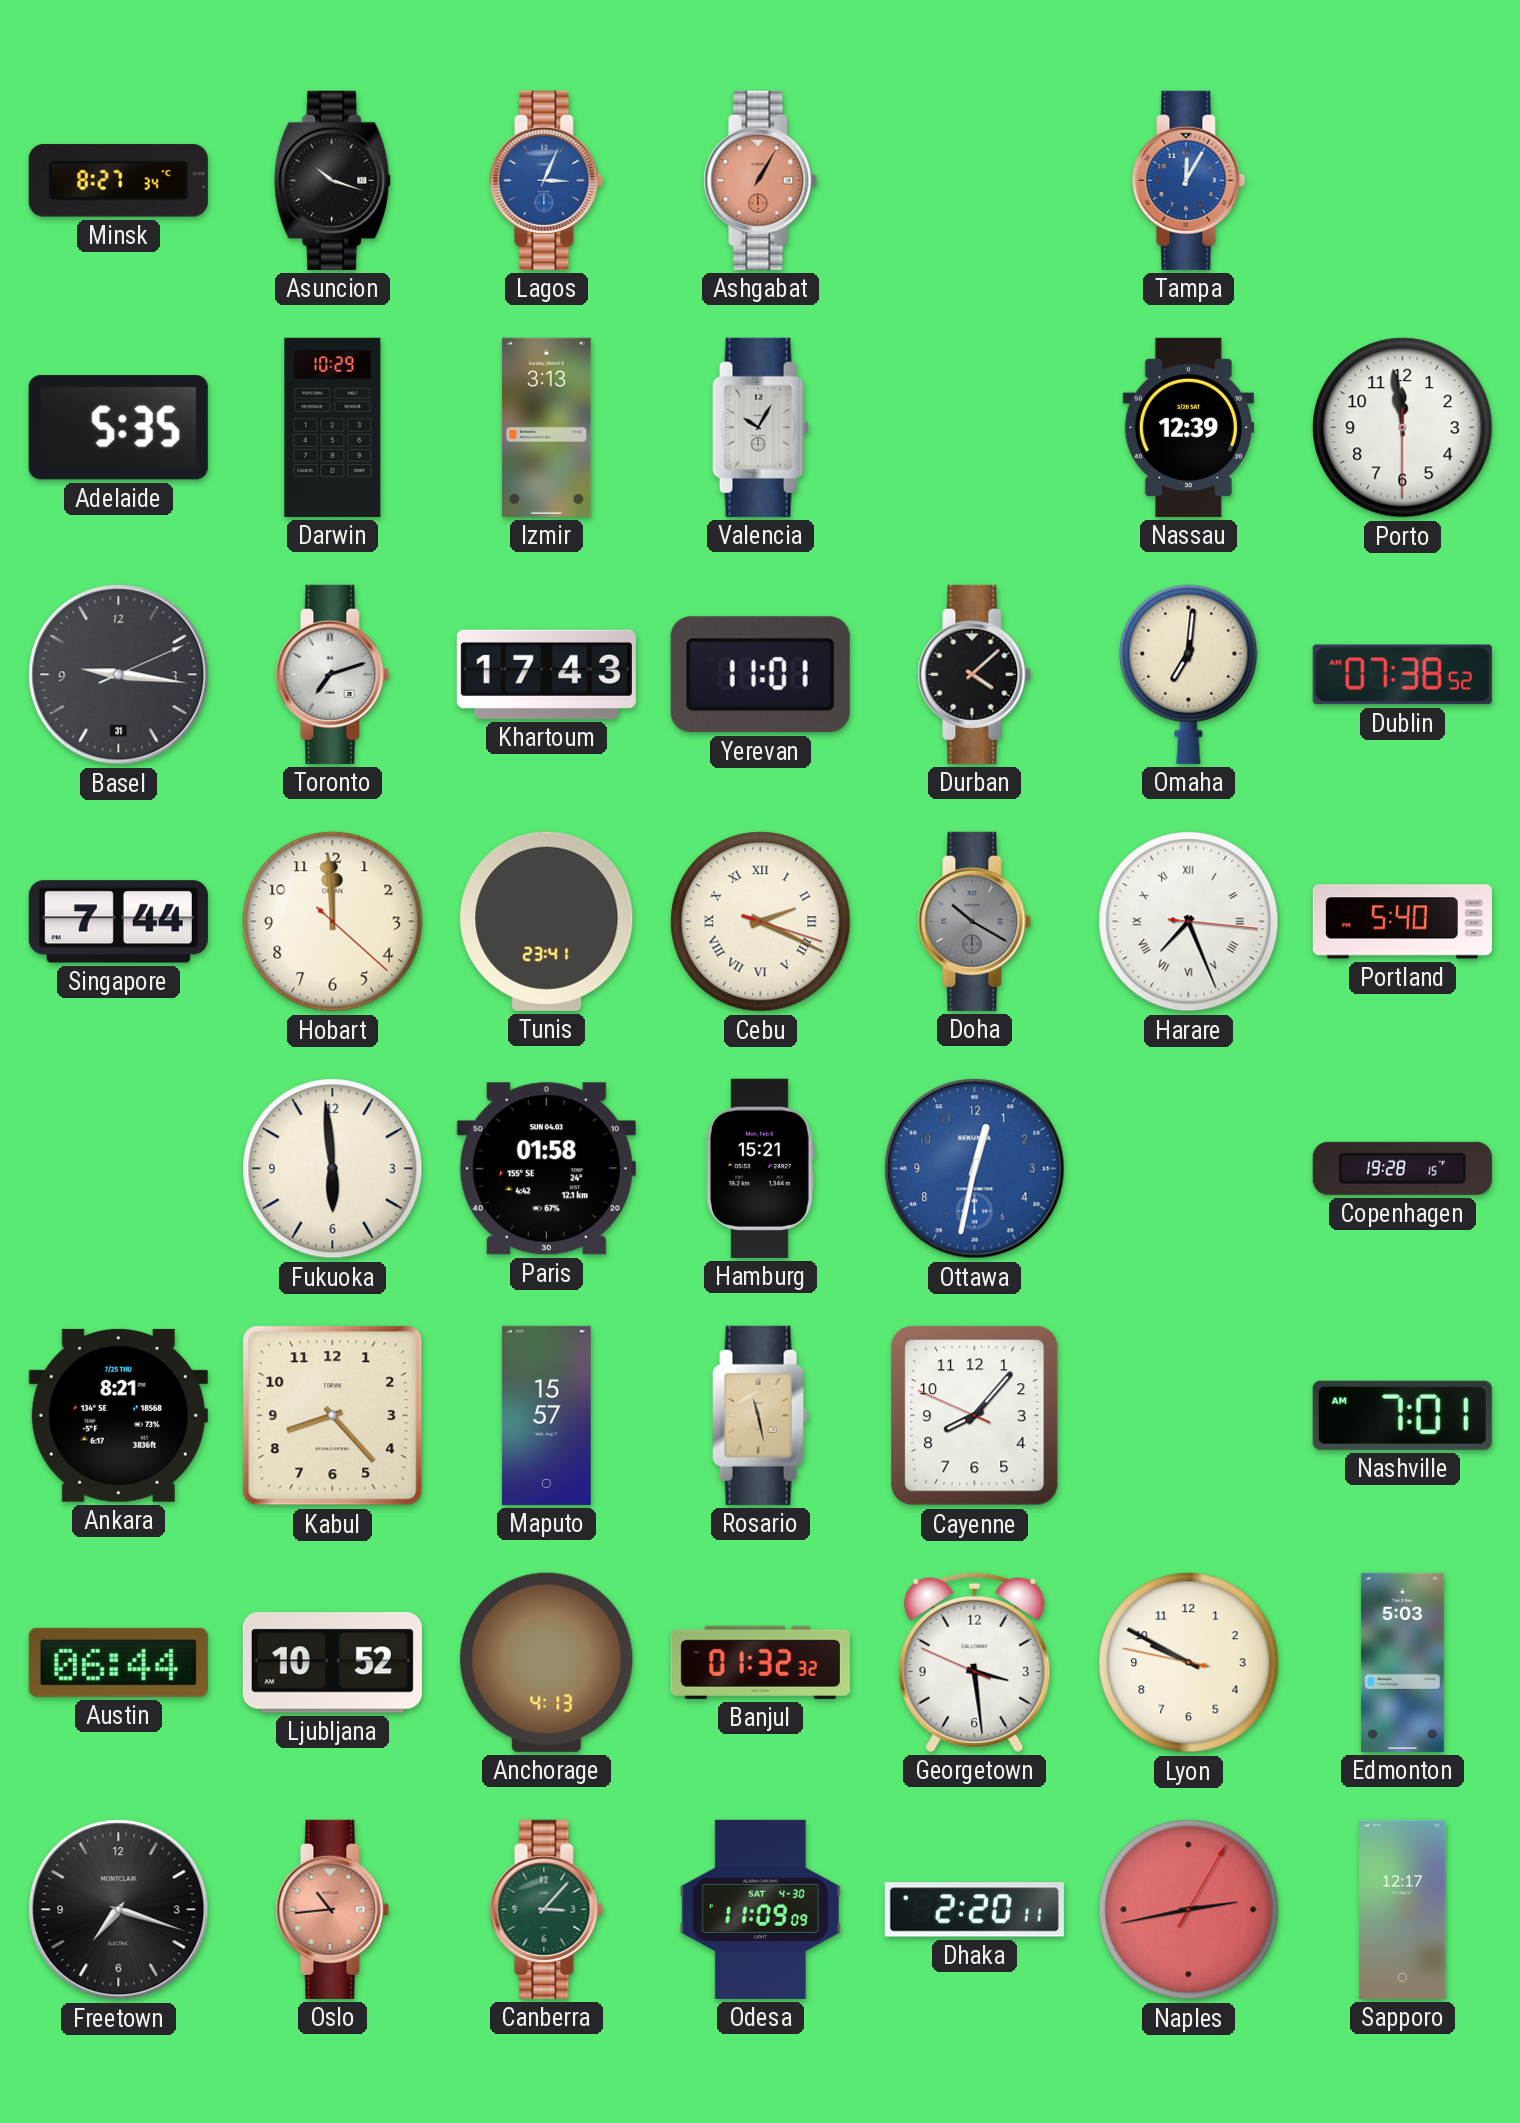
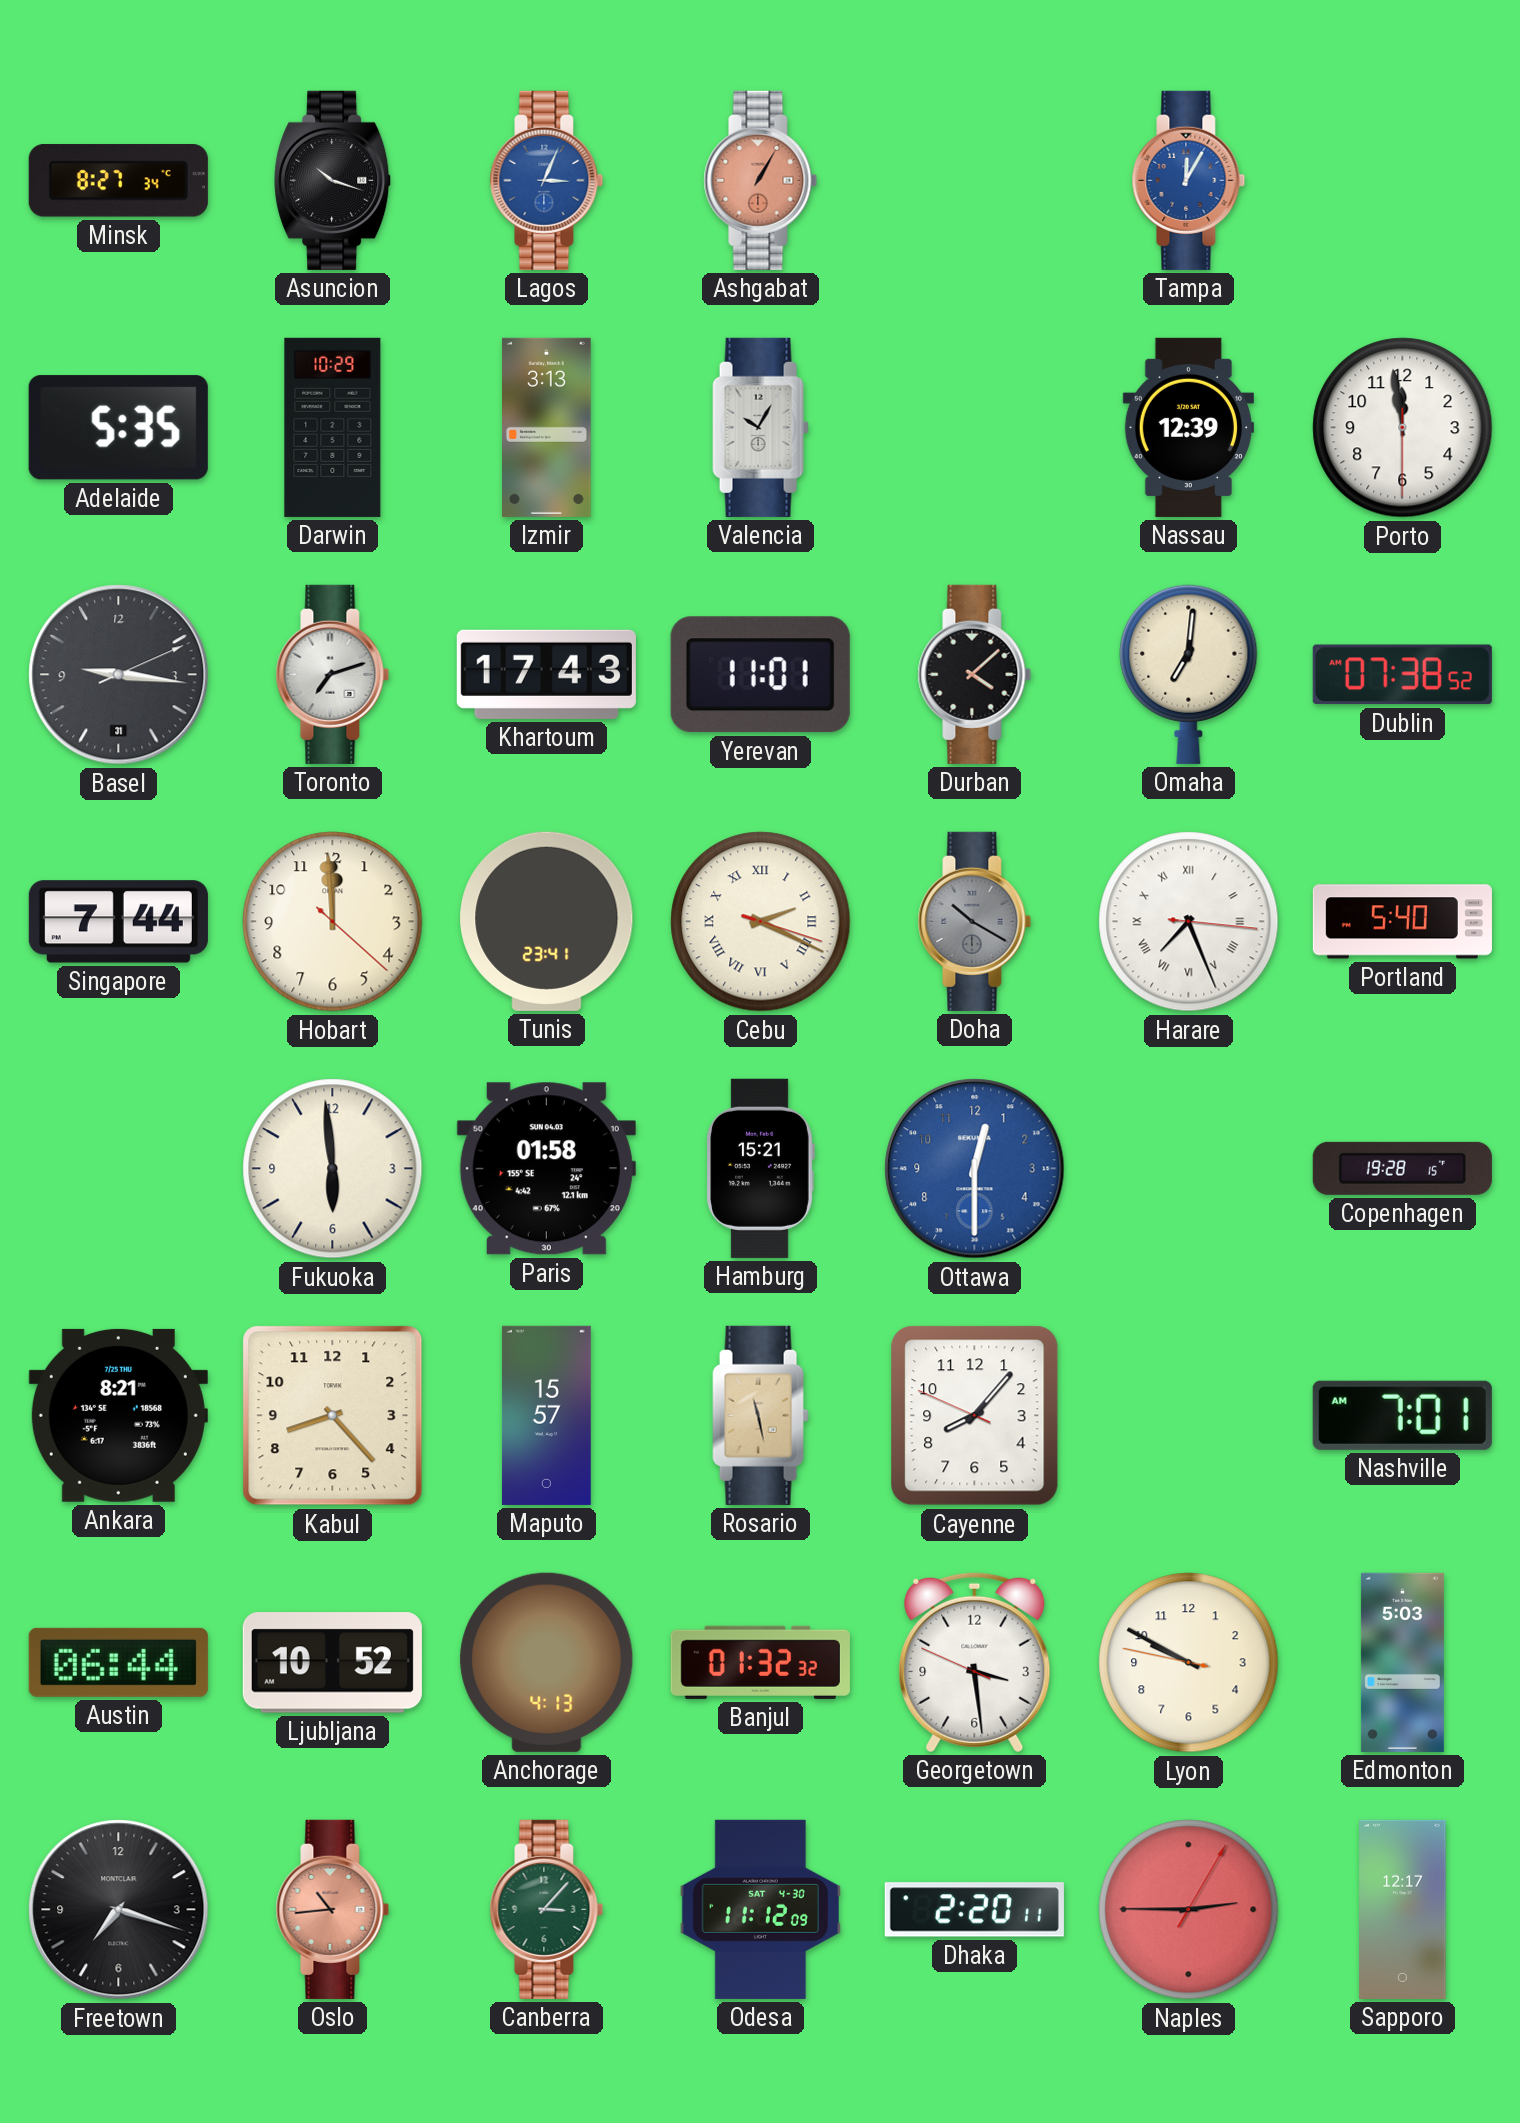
Ottawa: 12:32 -> 12:30 (975, 1169)
Odesa: 11:09 -> 11:12 (760, 1909)
Naples: 2:43 -> 2:45 (1189, 1910)
